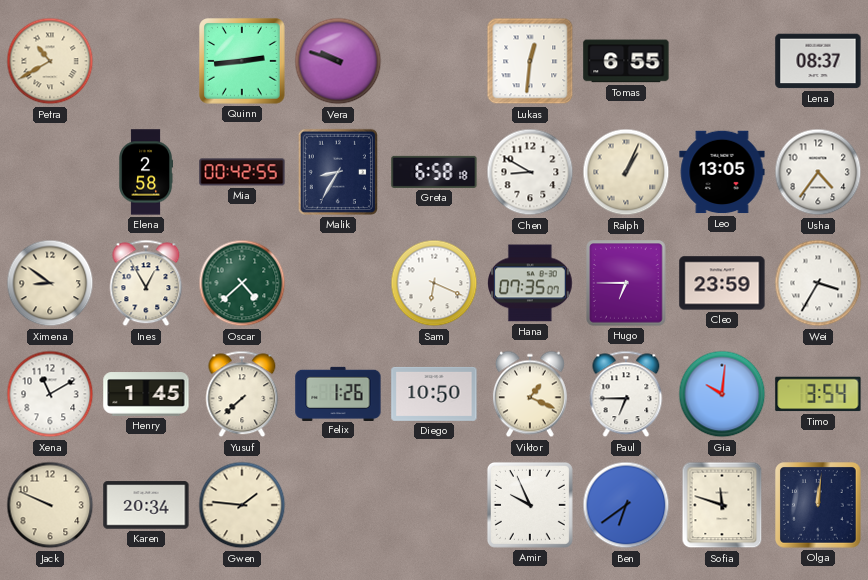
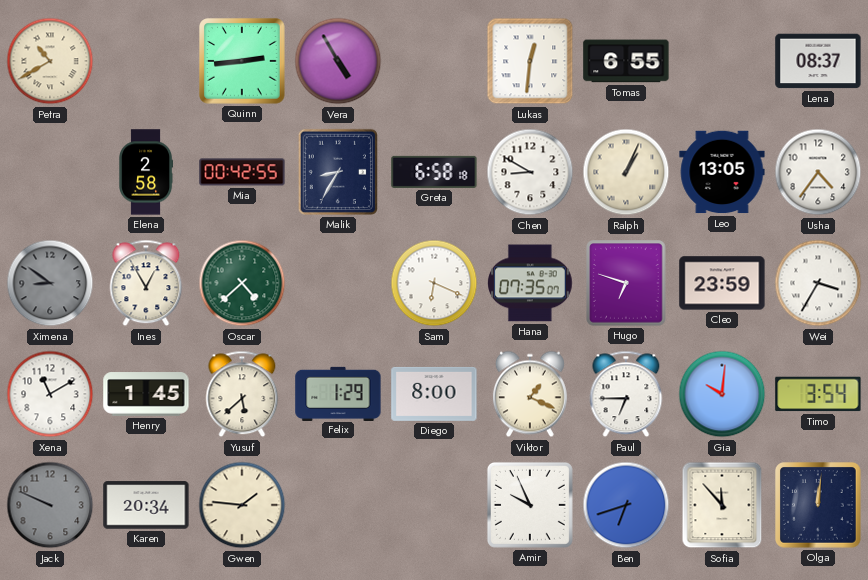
Vera: 9:48 -> 4:55 (338, 61)
Ximena dial: cream -> grey (50, 283)
Hugo: 6:45 -> 6:48 (626, 283)
Yusuf: 7:38 -> 5:38 (242, 394)
Felix: 1:26 -> 1:29 (338, 393)
Diego: 10:50 -> 8:00 (434, 394)
Jack dial: cream -> grey (50, 505)
Ben: 6:39 -> 6:42 (626, 505)
Sofia: 11:48 -> 11:53 (722, 505)
